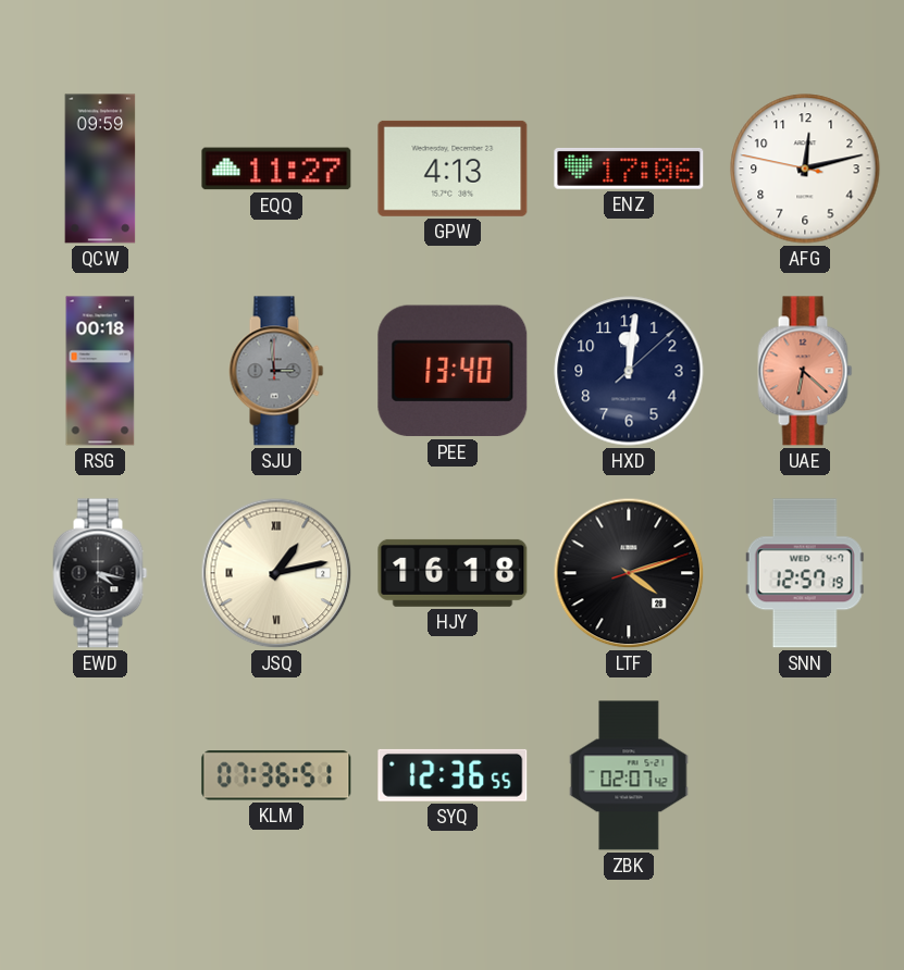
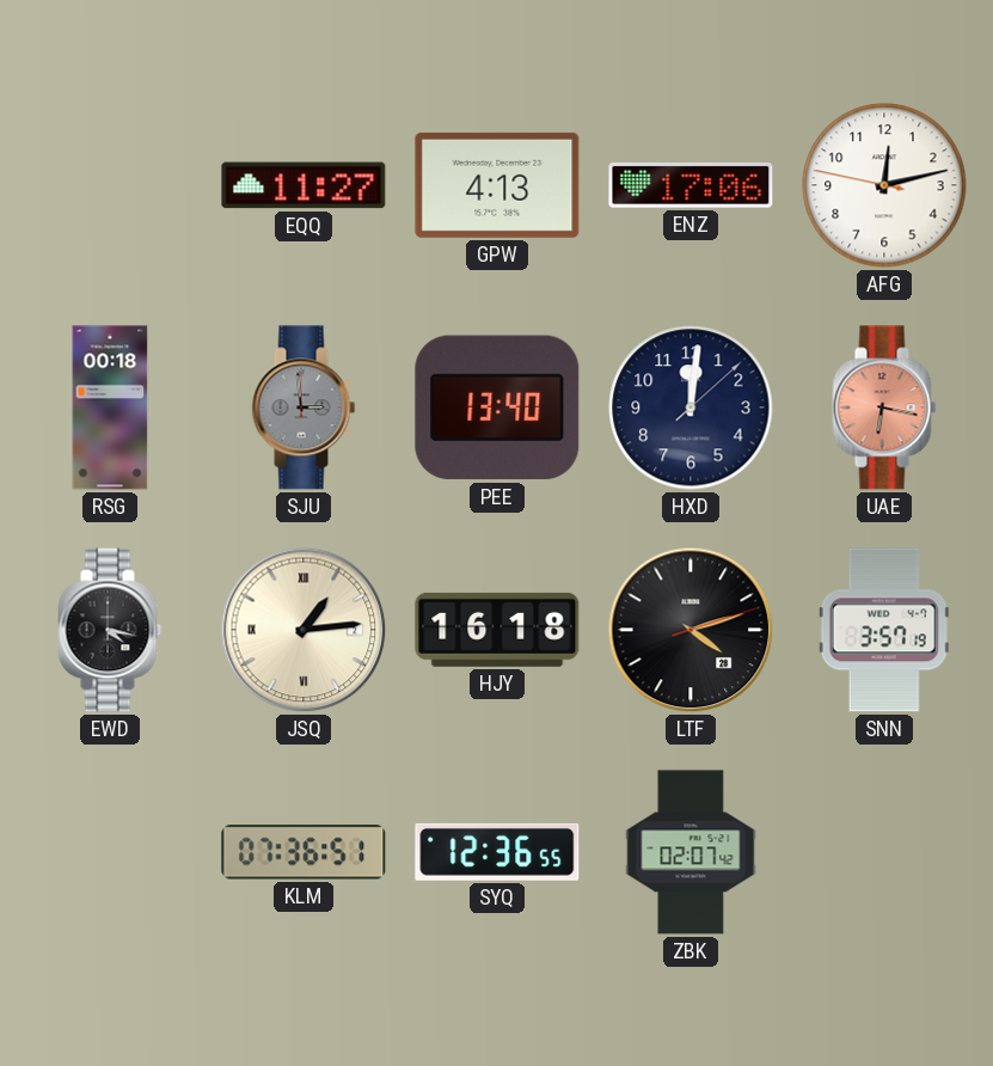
QCW: 09:59 -> none (100, 169)
UAE: 6:22 -> 6:17 (884, 408)
JSQ: 1:13 -> 1:14 (304, 630)
SNN: 12:57 -> 3:57 (884, 630)
